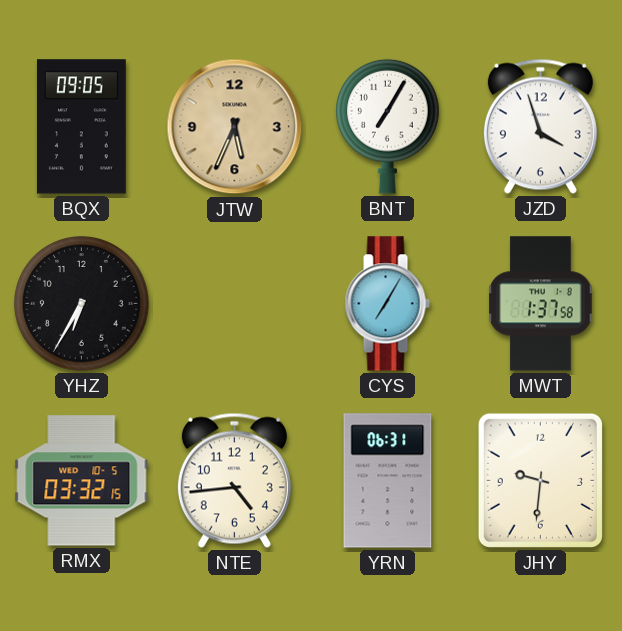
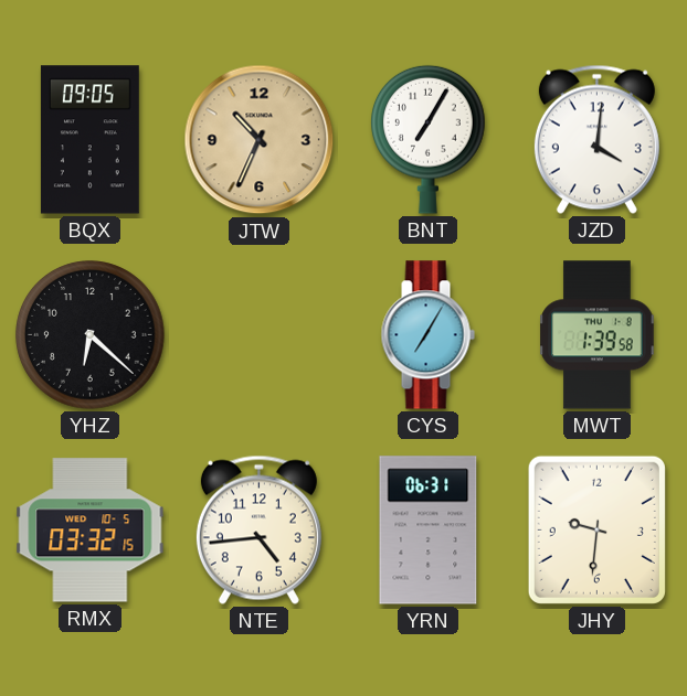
JTW: 5:34 -> 10:34 (260, 140)
JZD: 3:57 -> 4:01 (596, 139)
YHZ: 6:35 -> 6:22 (91, 335)
MWT: 1:37 -> 1:39 (598, 335)
